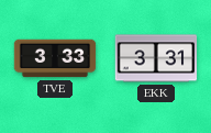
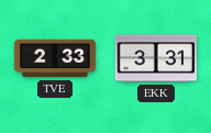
TVE: 3:33 -> 2:33 (55, 58)
